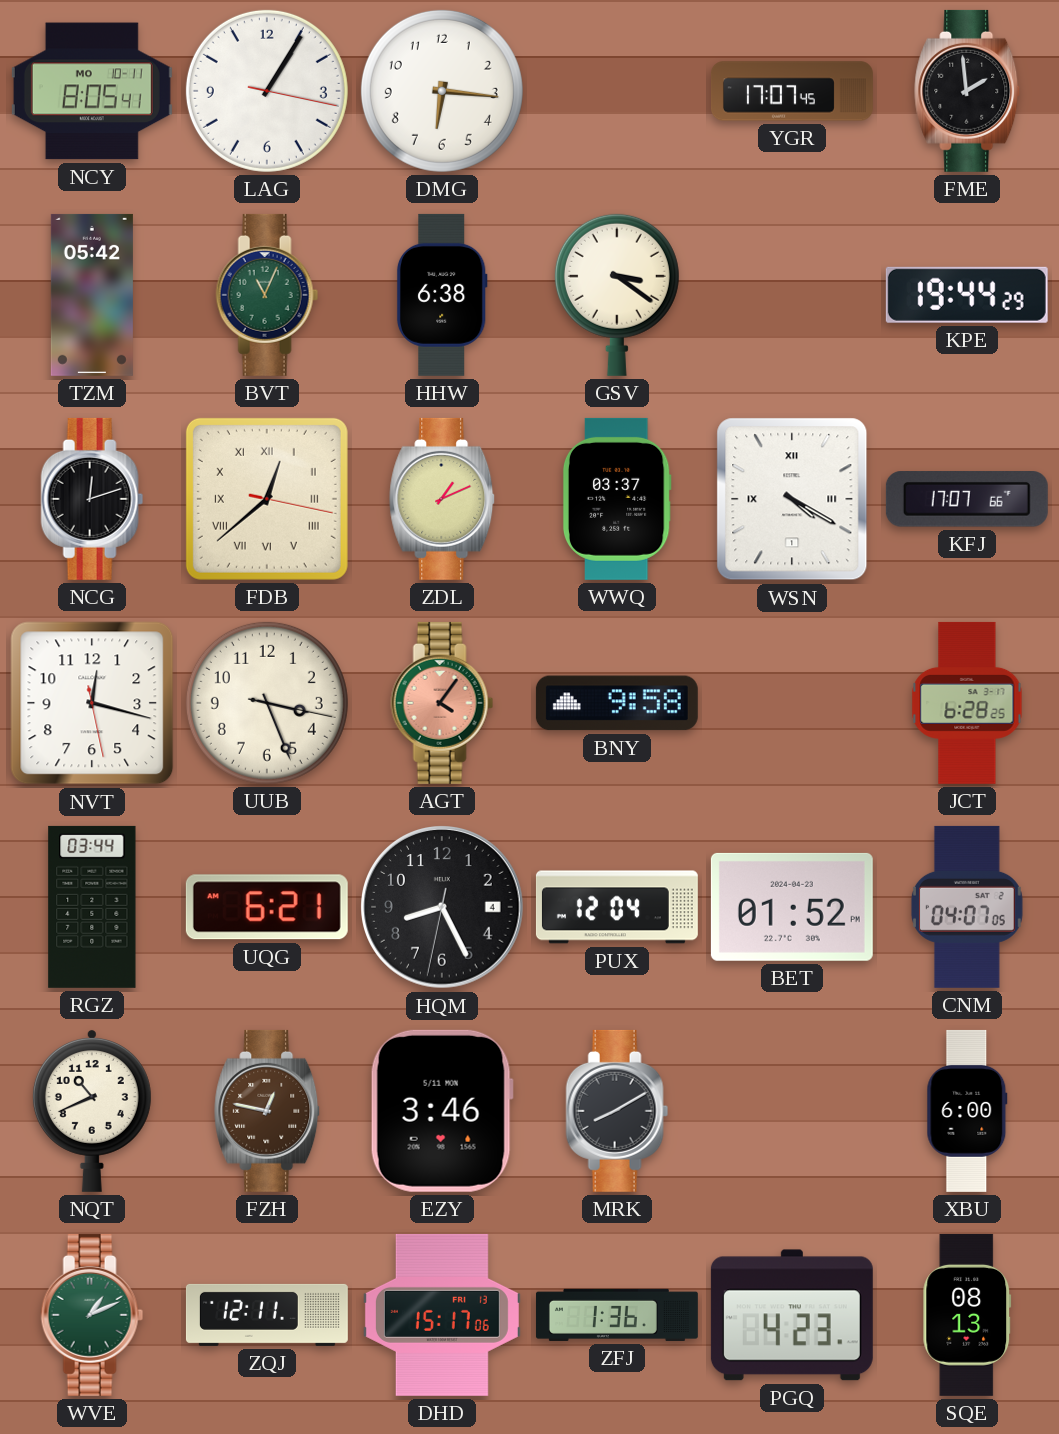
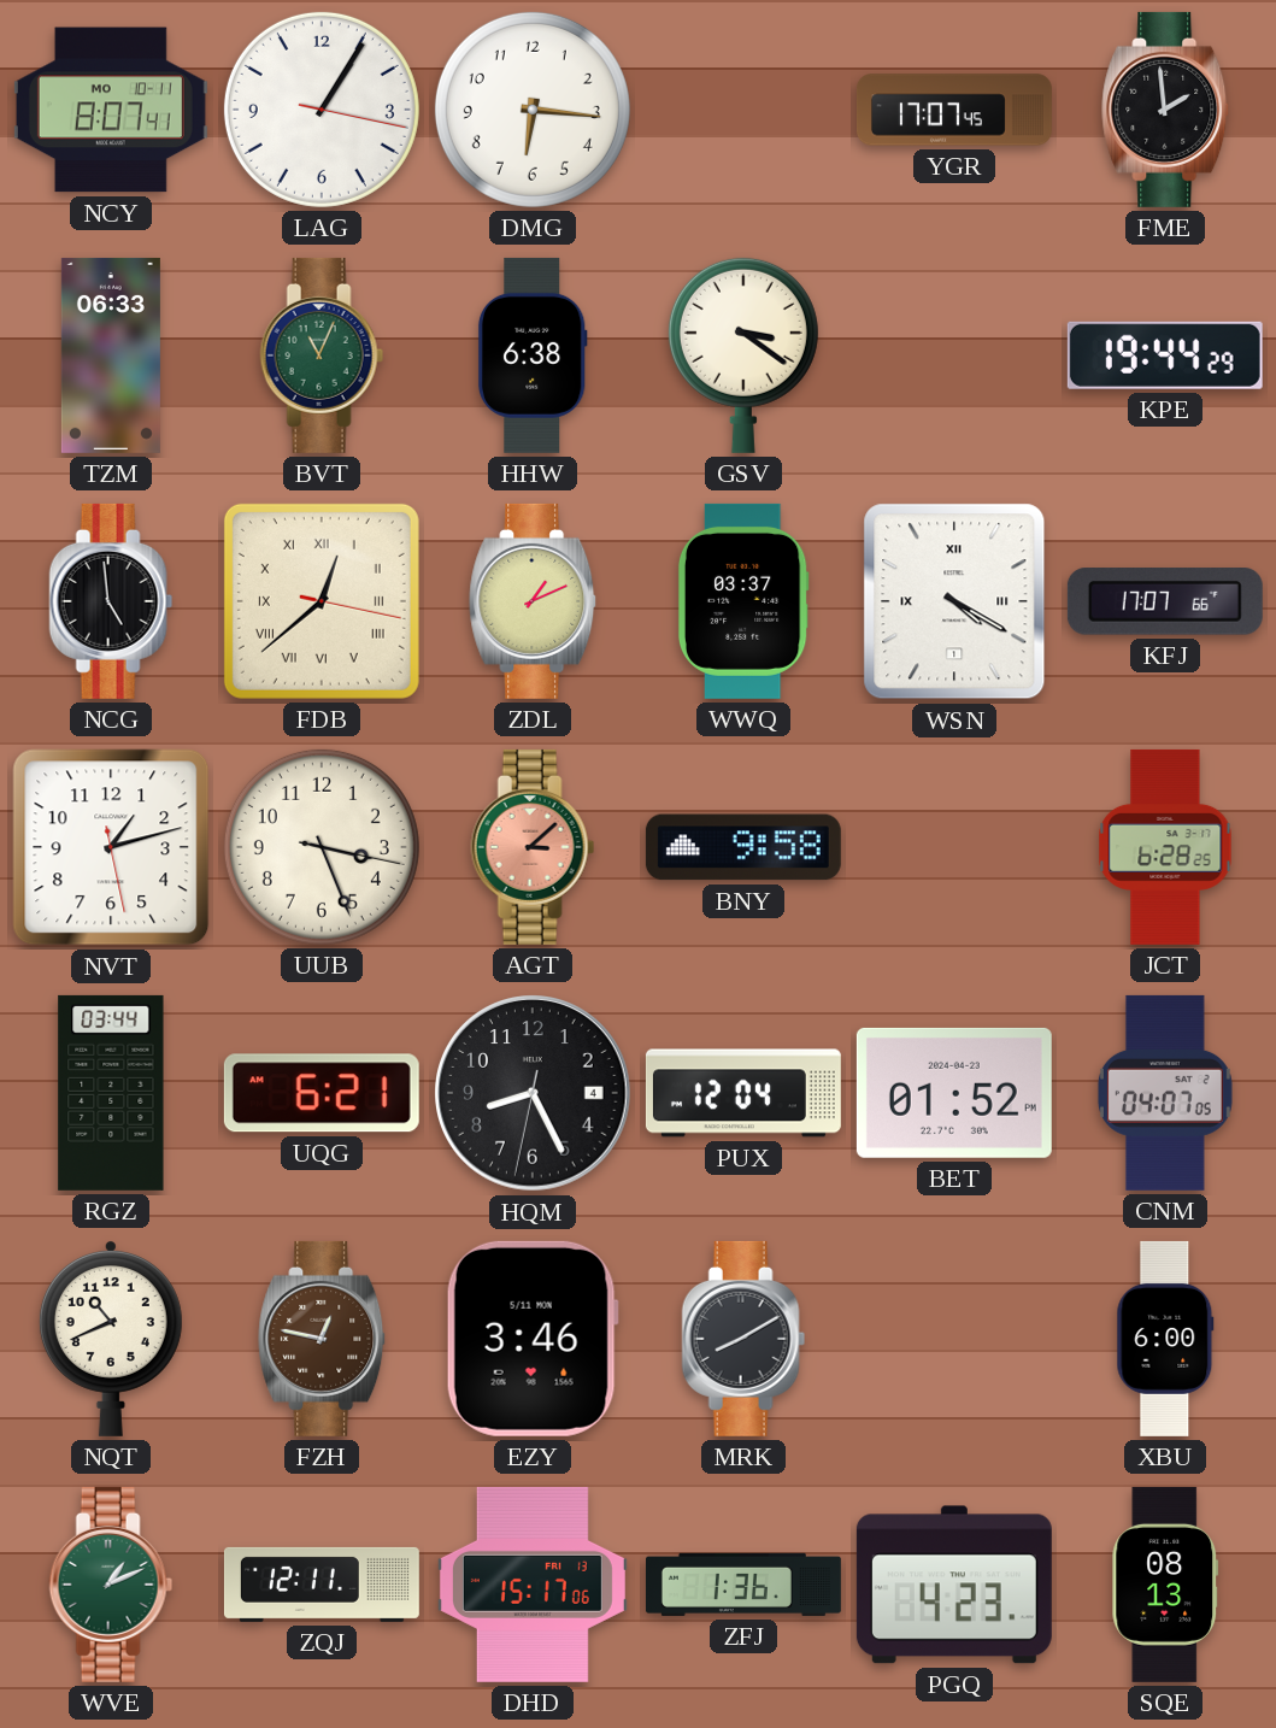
NCY: 8:05 -> 8:07 (111, 110)
TZM: 05:42 -> 06:33 (111, 355)
NCG: 12:12 -> 4:59 (111, 601)
NVT: 12:17 -> 1:12 (111, 847)
AGT: 4:06 -> 3:08 (533, 847)
